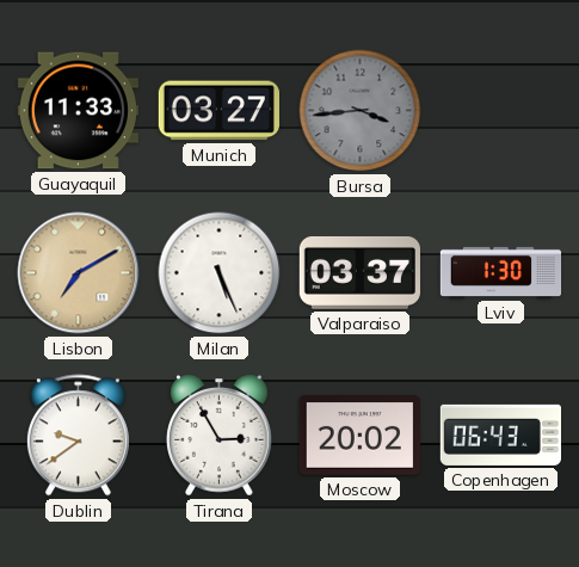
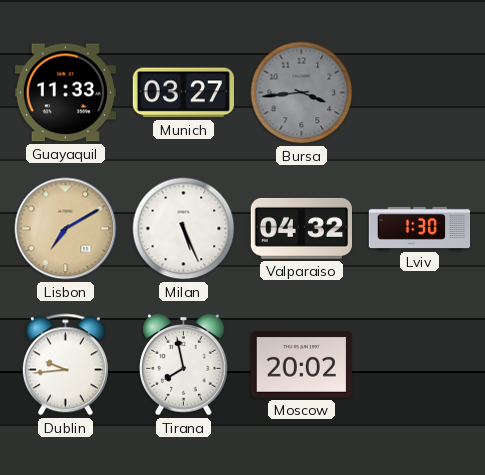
Valparaiso: 03:37 -> 04:32 (301, 228)
Dublin: 9:39 -> 9:44 (65, 365)
Tirana: 2:55 -> 7:58 (184, 365)
Copenhagen: 06:43 -> none (500, 435)
